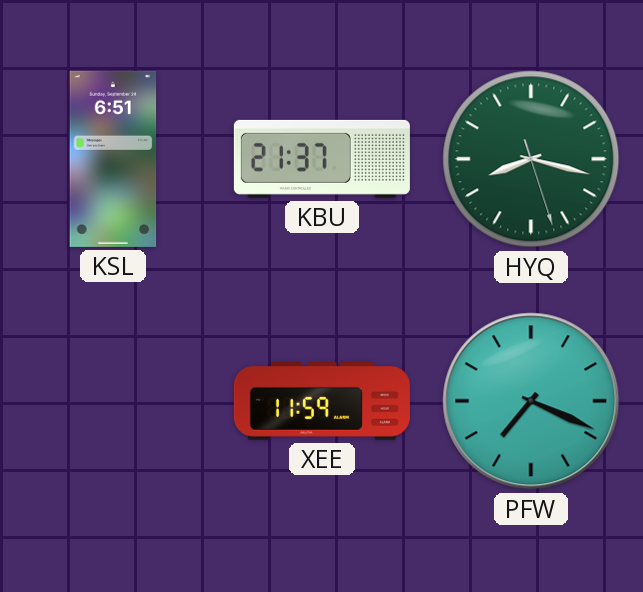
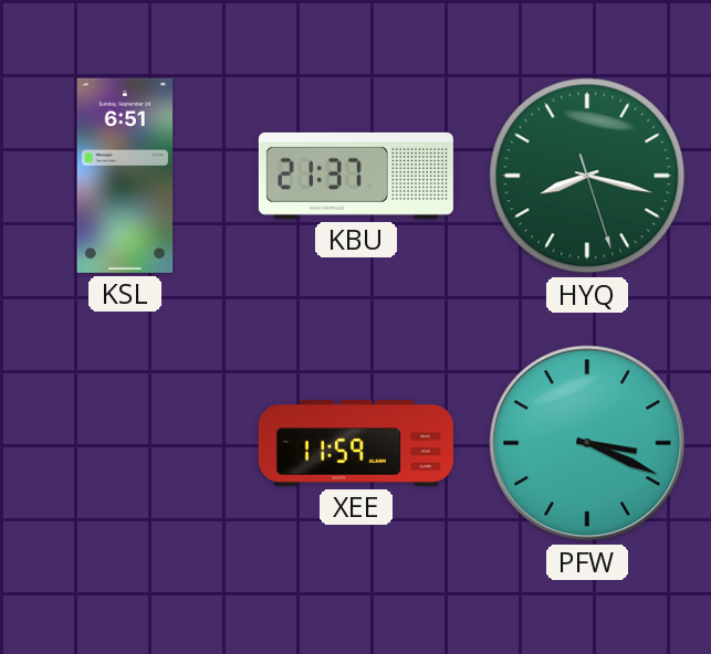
PFW: 7:19 -> 3:19 (587, 443)
